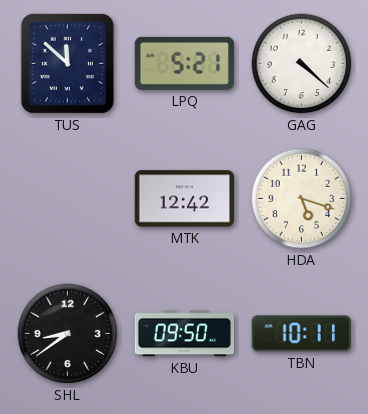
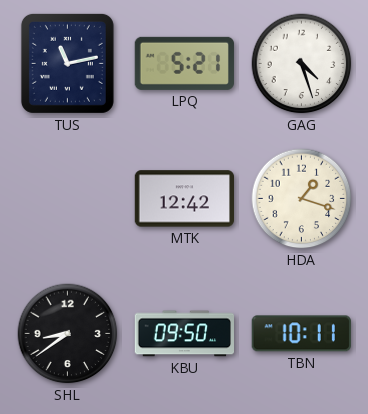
TUS: 11:52 -> 11:13 (67, 63)
GAG: 4:22 -> 4:27 (302, 64)
HDA: 5:18 -> 1:18 (302, 199)
